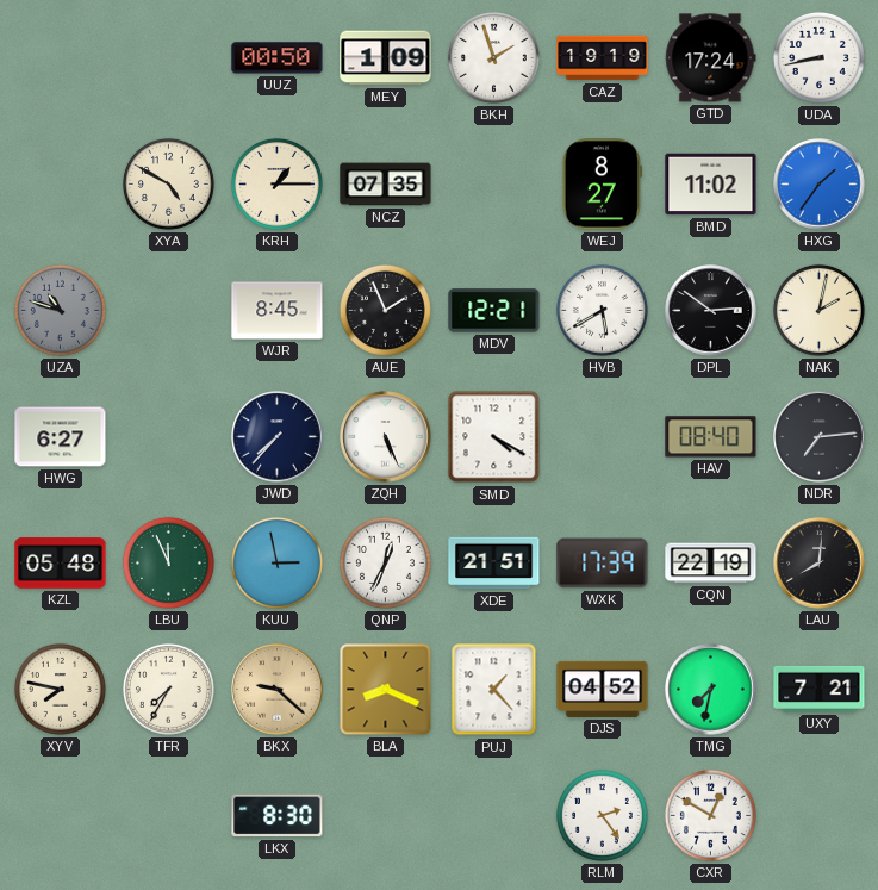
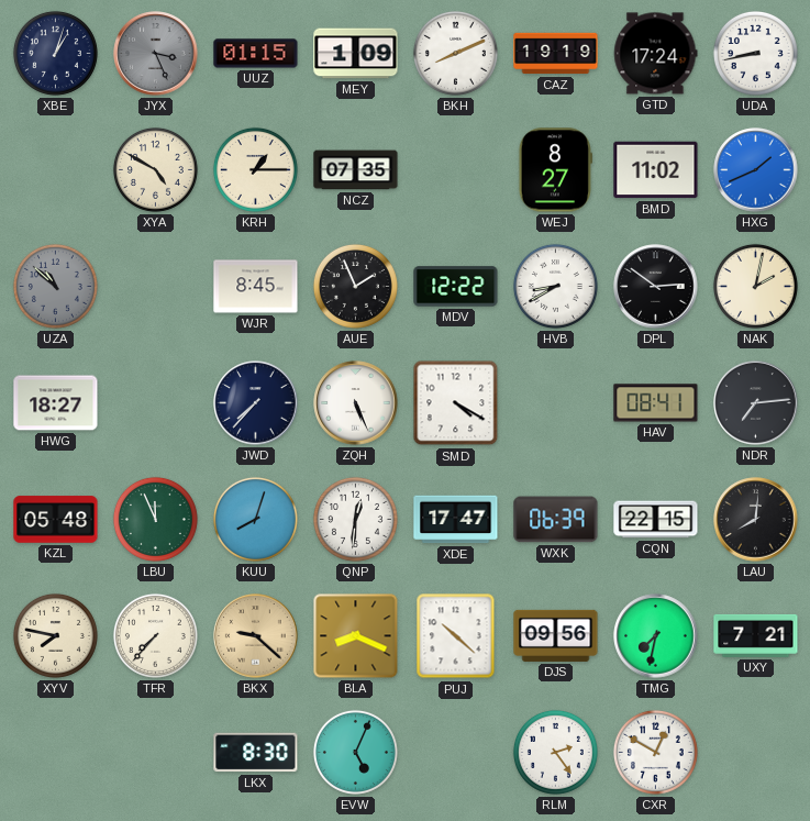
XBE: none -> 1:03 (55, 53)
JYX: none -> 3:26 (156, 54)
UUZ: 00:50 -> 01:15 (256, 54)
BKH: 1:57 -> 8:11 (455, 53)
HXG: 1:36 -> 1:41 (756, 170)
UZA: 10:48 -> 10:52 (55, 286)
MDV: 12:21 -> 12:22 (456, 287)
HVB: 5:40 -> 8:40 (555, 286)
HWG: 6:27 -> 18:27 (56, 403)
HAV: 08:40 -> 08:41 (656, 403)
KUU: 2:58 -> 8:03 (255, 519)
QNP: 12:34 -> 12:31 (355, 519)
XDE: 21:51 -> 17:47 (456, 520)
WXK: 17:39 -> 06:39 (556, 520)
CQN: 22:19 -> 22:15 (656, 520)
TFR: 7:35 -> 7:37 (155, 635)
PUJ: 1:23 -> 10:22 (456, 636)
DJS: 04:52 -> 09:56 (556, 635)
EVW: none -> 5:04 (355, 752)
